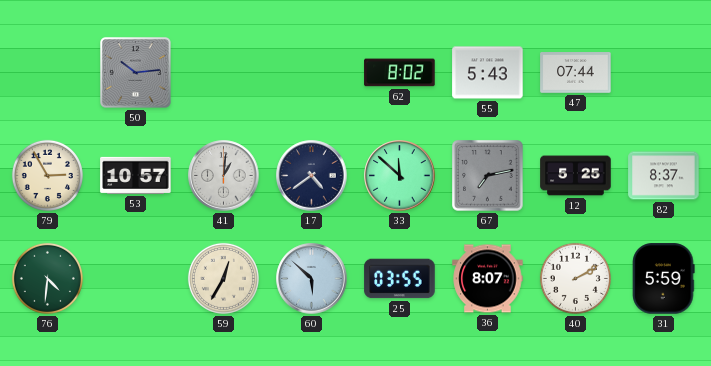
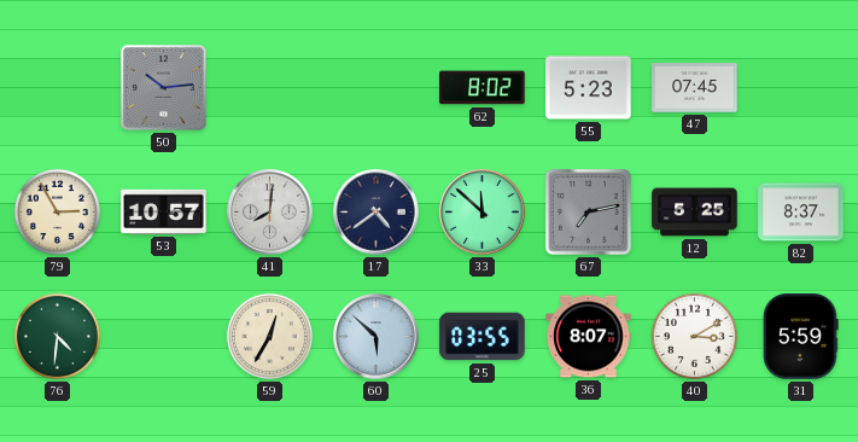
55: 5:43 -> 5:23 (589, 88)
47: 07:44 -> 07:45 (695, 88)
41: 1:01 -> 8:01 (270, 213)
40: 2:10 -> 3:10 (694, 336)
